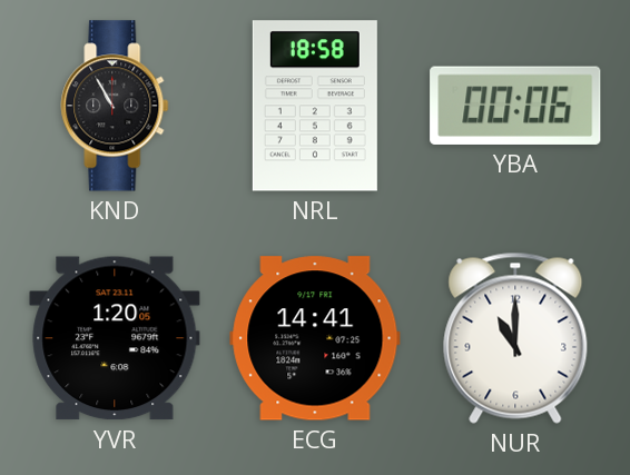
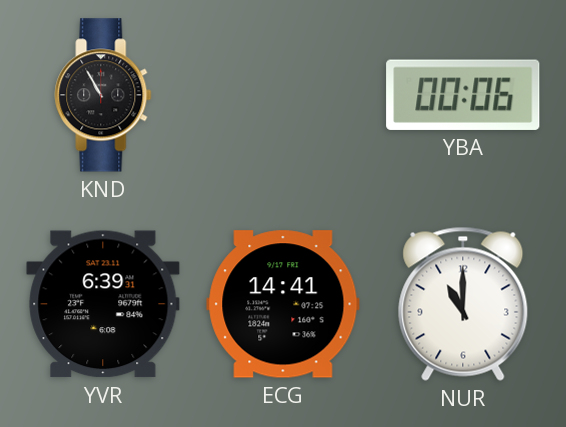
NRL: 18:58 -> none (315, 106)
YVR: 1:20 -> 6:39 (103, 304)
